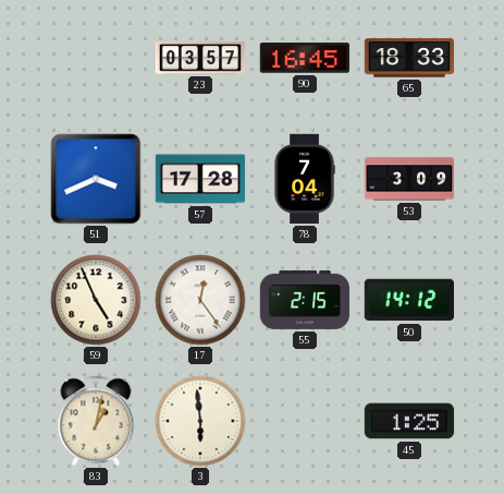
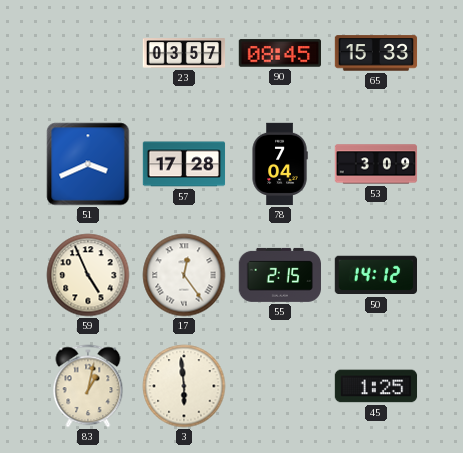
90: 16:45 -> 08:45 (280, 53)
65: 18:33 -> 15:33 (376, 53)
